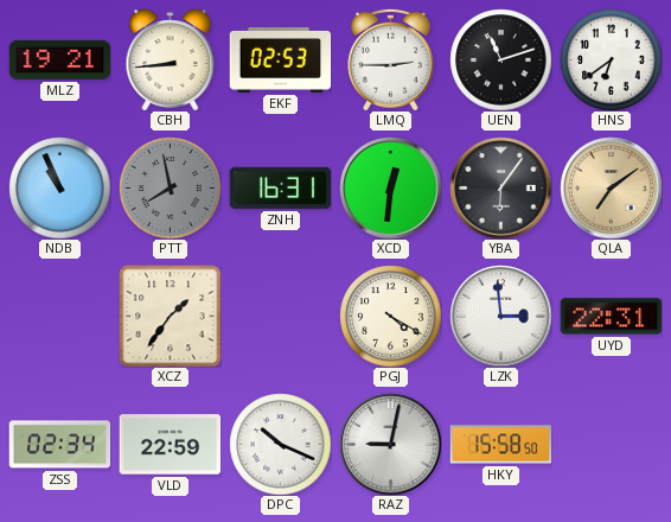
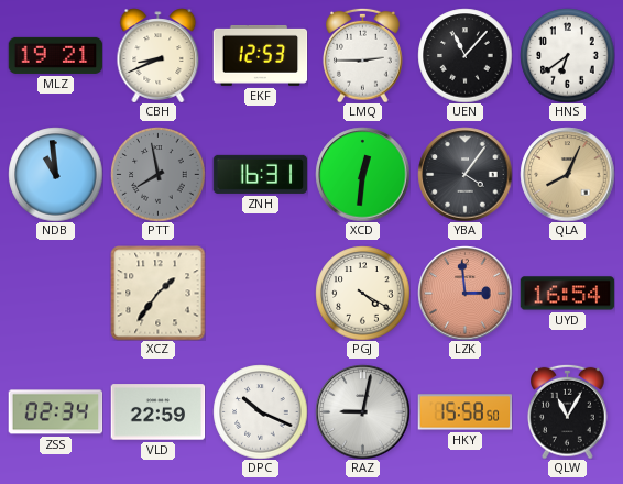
CBH: 8:44 -> 8:41 (159, 55)
EKF: 02:53 -> 12:53 (260, 55)
UEN: 11:12 -> 11:07 (464, 55)
NDB: 10:56 -> 10:59 (55, 174)
YBA: 6:06 -> 4:06 (464, 174)
QLA: 7:09 -> 8:04 (567, 174)
LZK dial: white -> salmon (464, 293)
UYD: 22:31 -> 16:54 (567, 294)
QLW: none -> 11:05 (568, 411)
